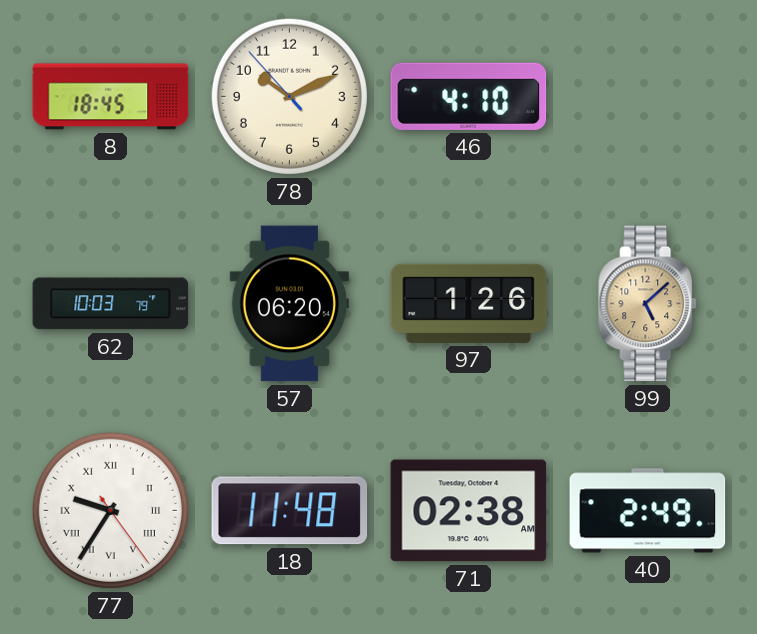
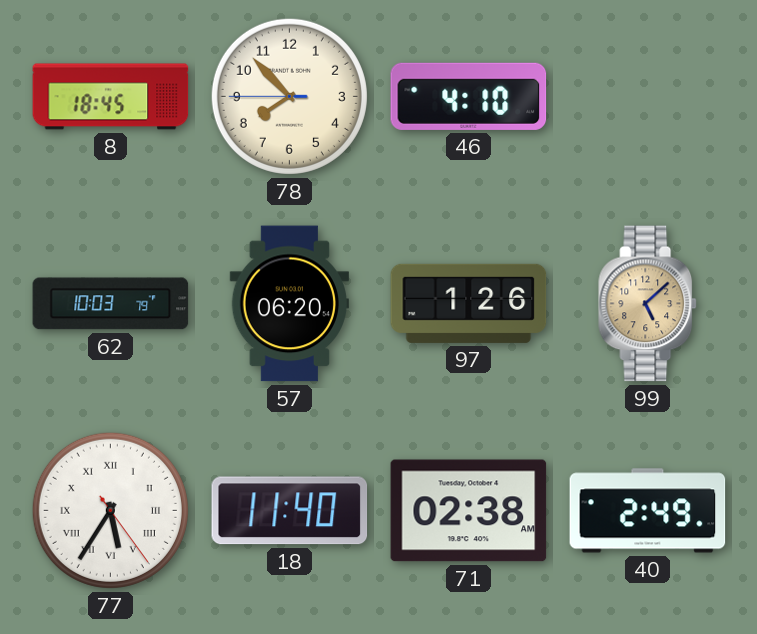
78: 10:10 -> 7:52 (289, 96)
77: 9:35 -> 5:35 (110, 510)
18: 11:48 -> 11:40 (290, 511)
